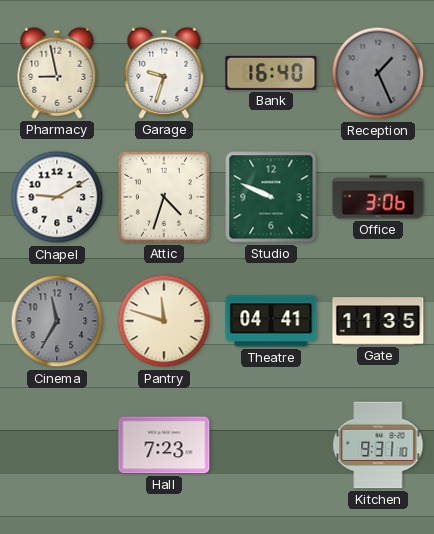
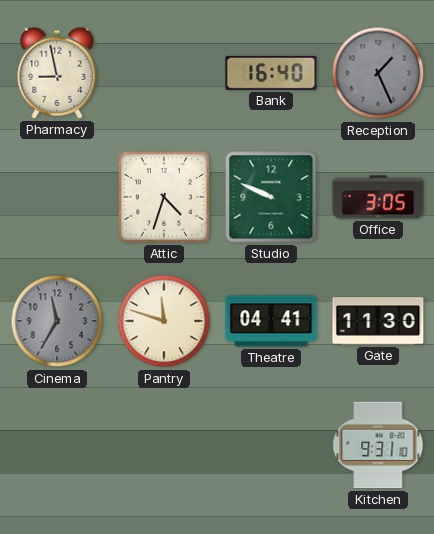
Garage: 9:33 -> none (164, 73)
Chapel: 9:10 -> none (57, 197)
Office: 3:06 -> 3:05 (378, 197)
Gate: 11:35 -> 11:30 (378, 321)
Hall: 7:23 -> none (164, 445)
